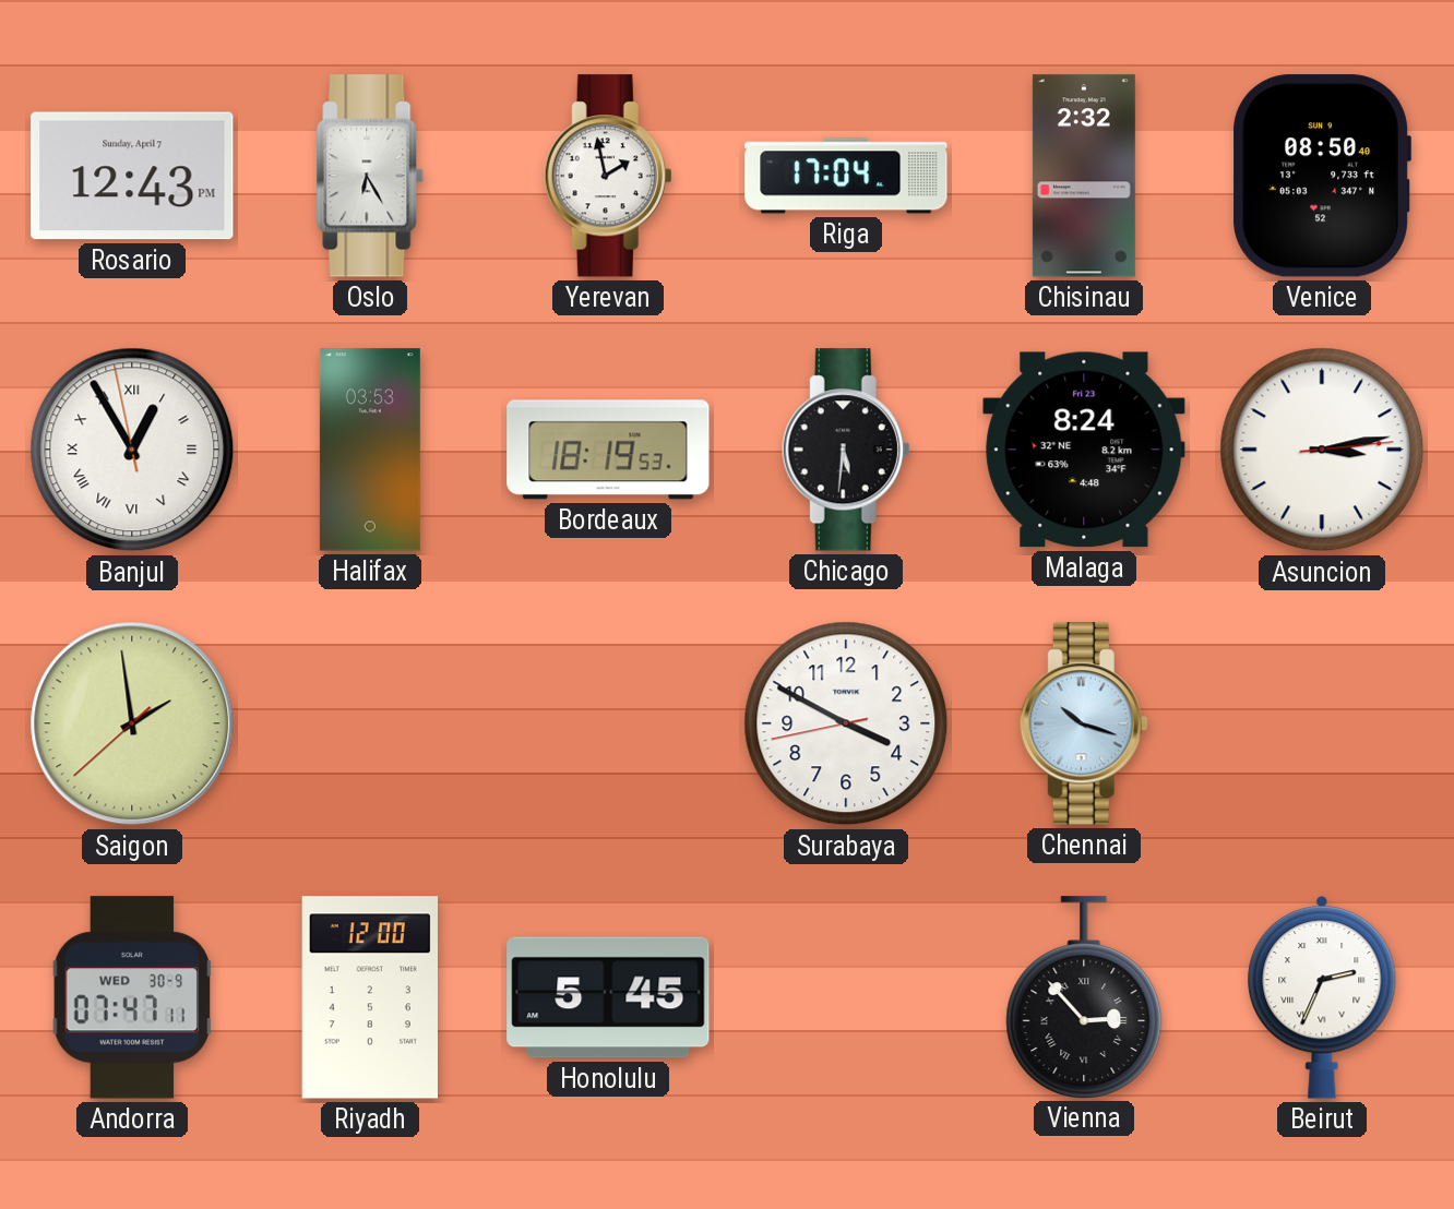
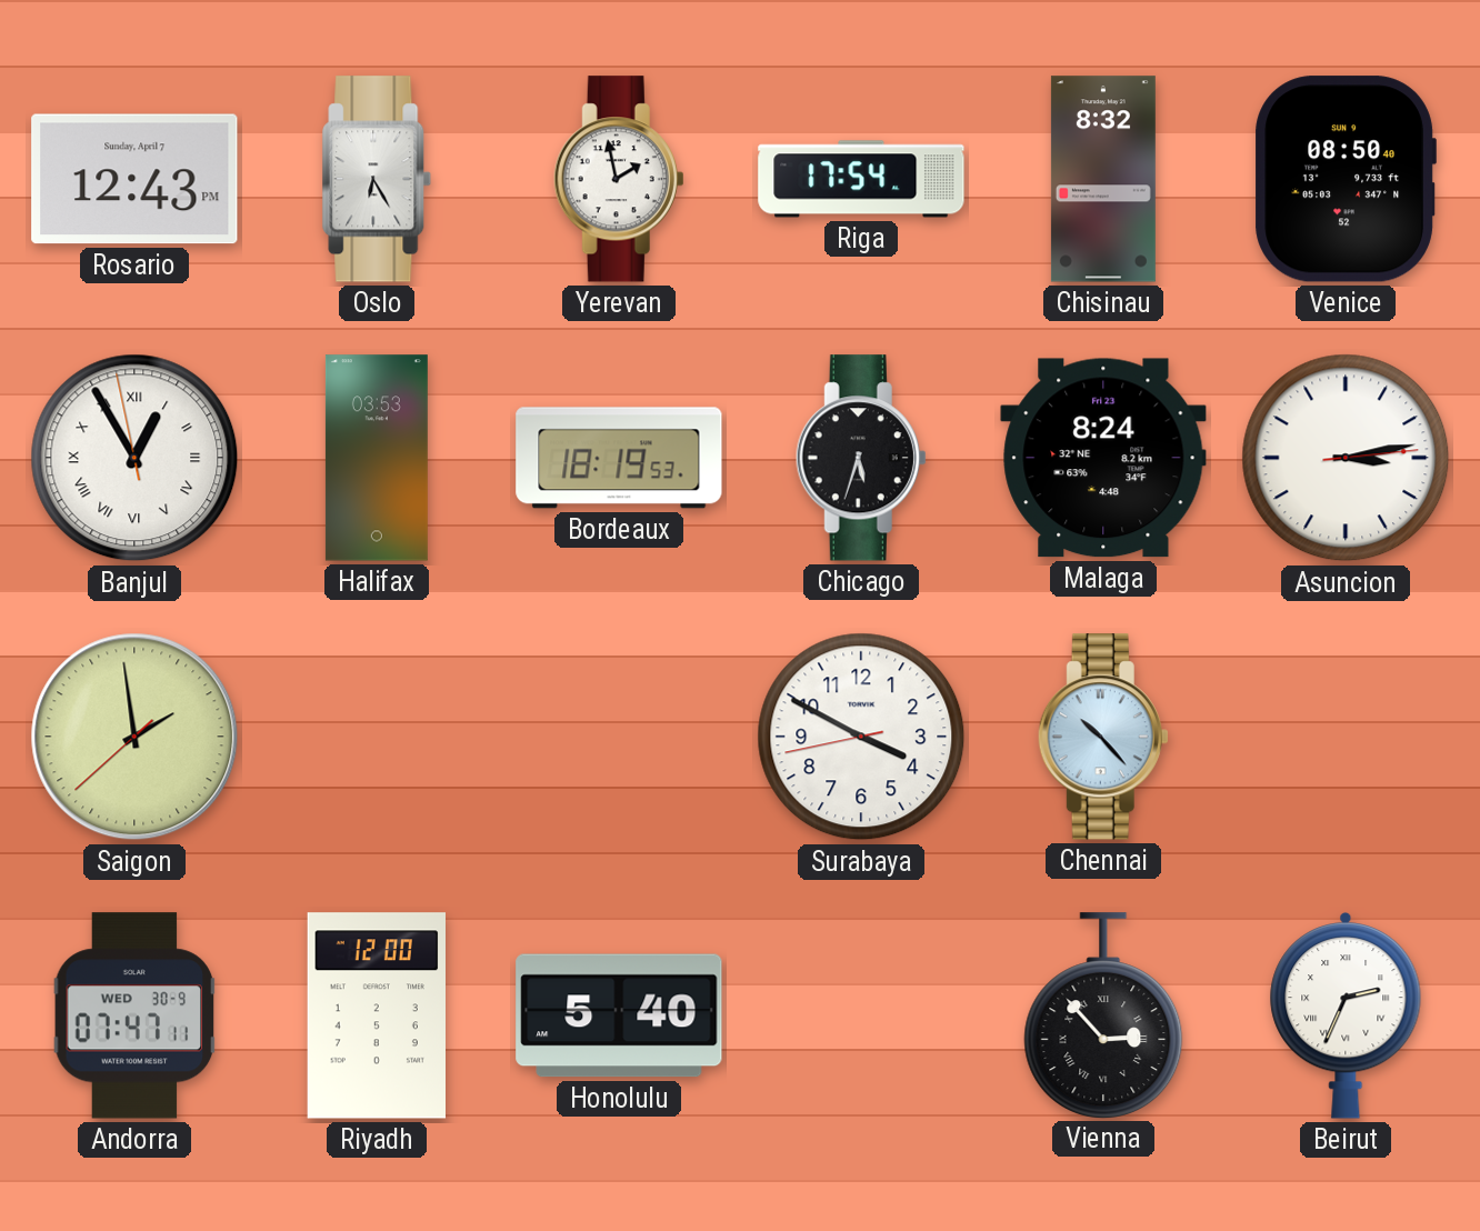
Riga: 17:04 -> 17:54 (861, 179)
Chisinau: 2:32 -> 8:32 (1103, 179)
Chicago: 5:31 -> 5:33 (861, 458)
Chennai: 10:18 -> 10:23 (1103, 737)
Honolulu: 5:45 -> 5:40 (619, 1015)
